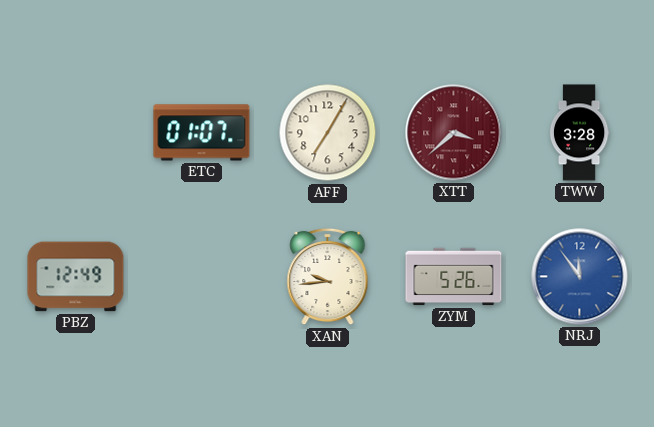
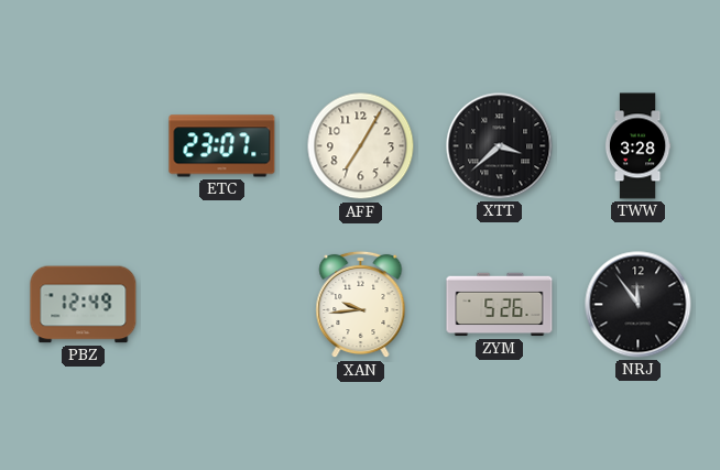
ETC: 01:07 -> 23:07 (222, 146)
XTT dial: burgundy -> black (500, 146)
NRJ dial: blue -> black (639, 305)
